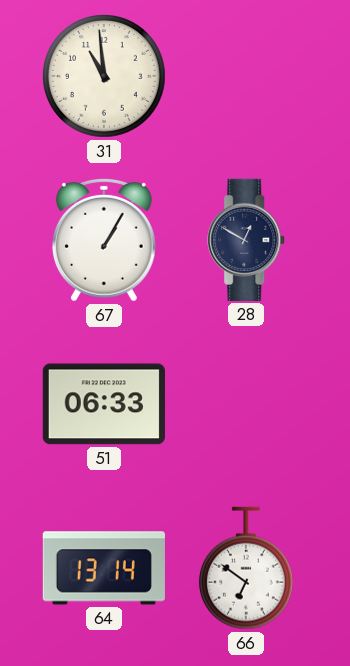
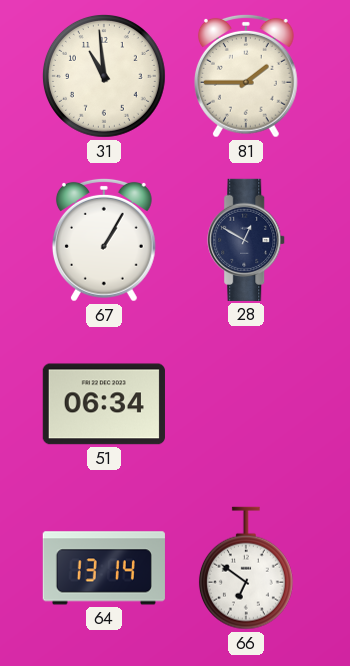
81: none -> 1:45 (246, 76)
51: 06:33 -> 06:34 (104, 404)
